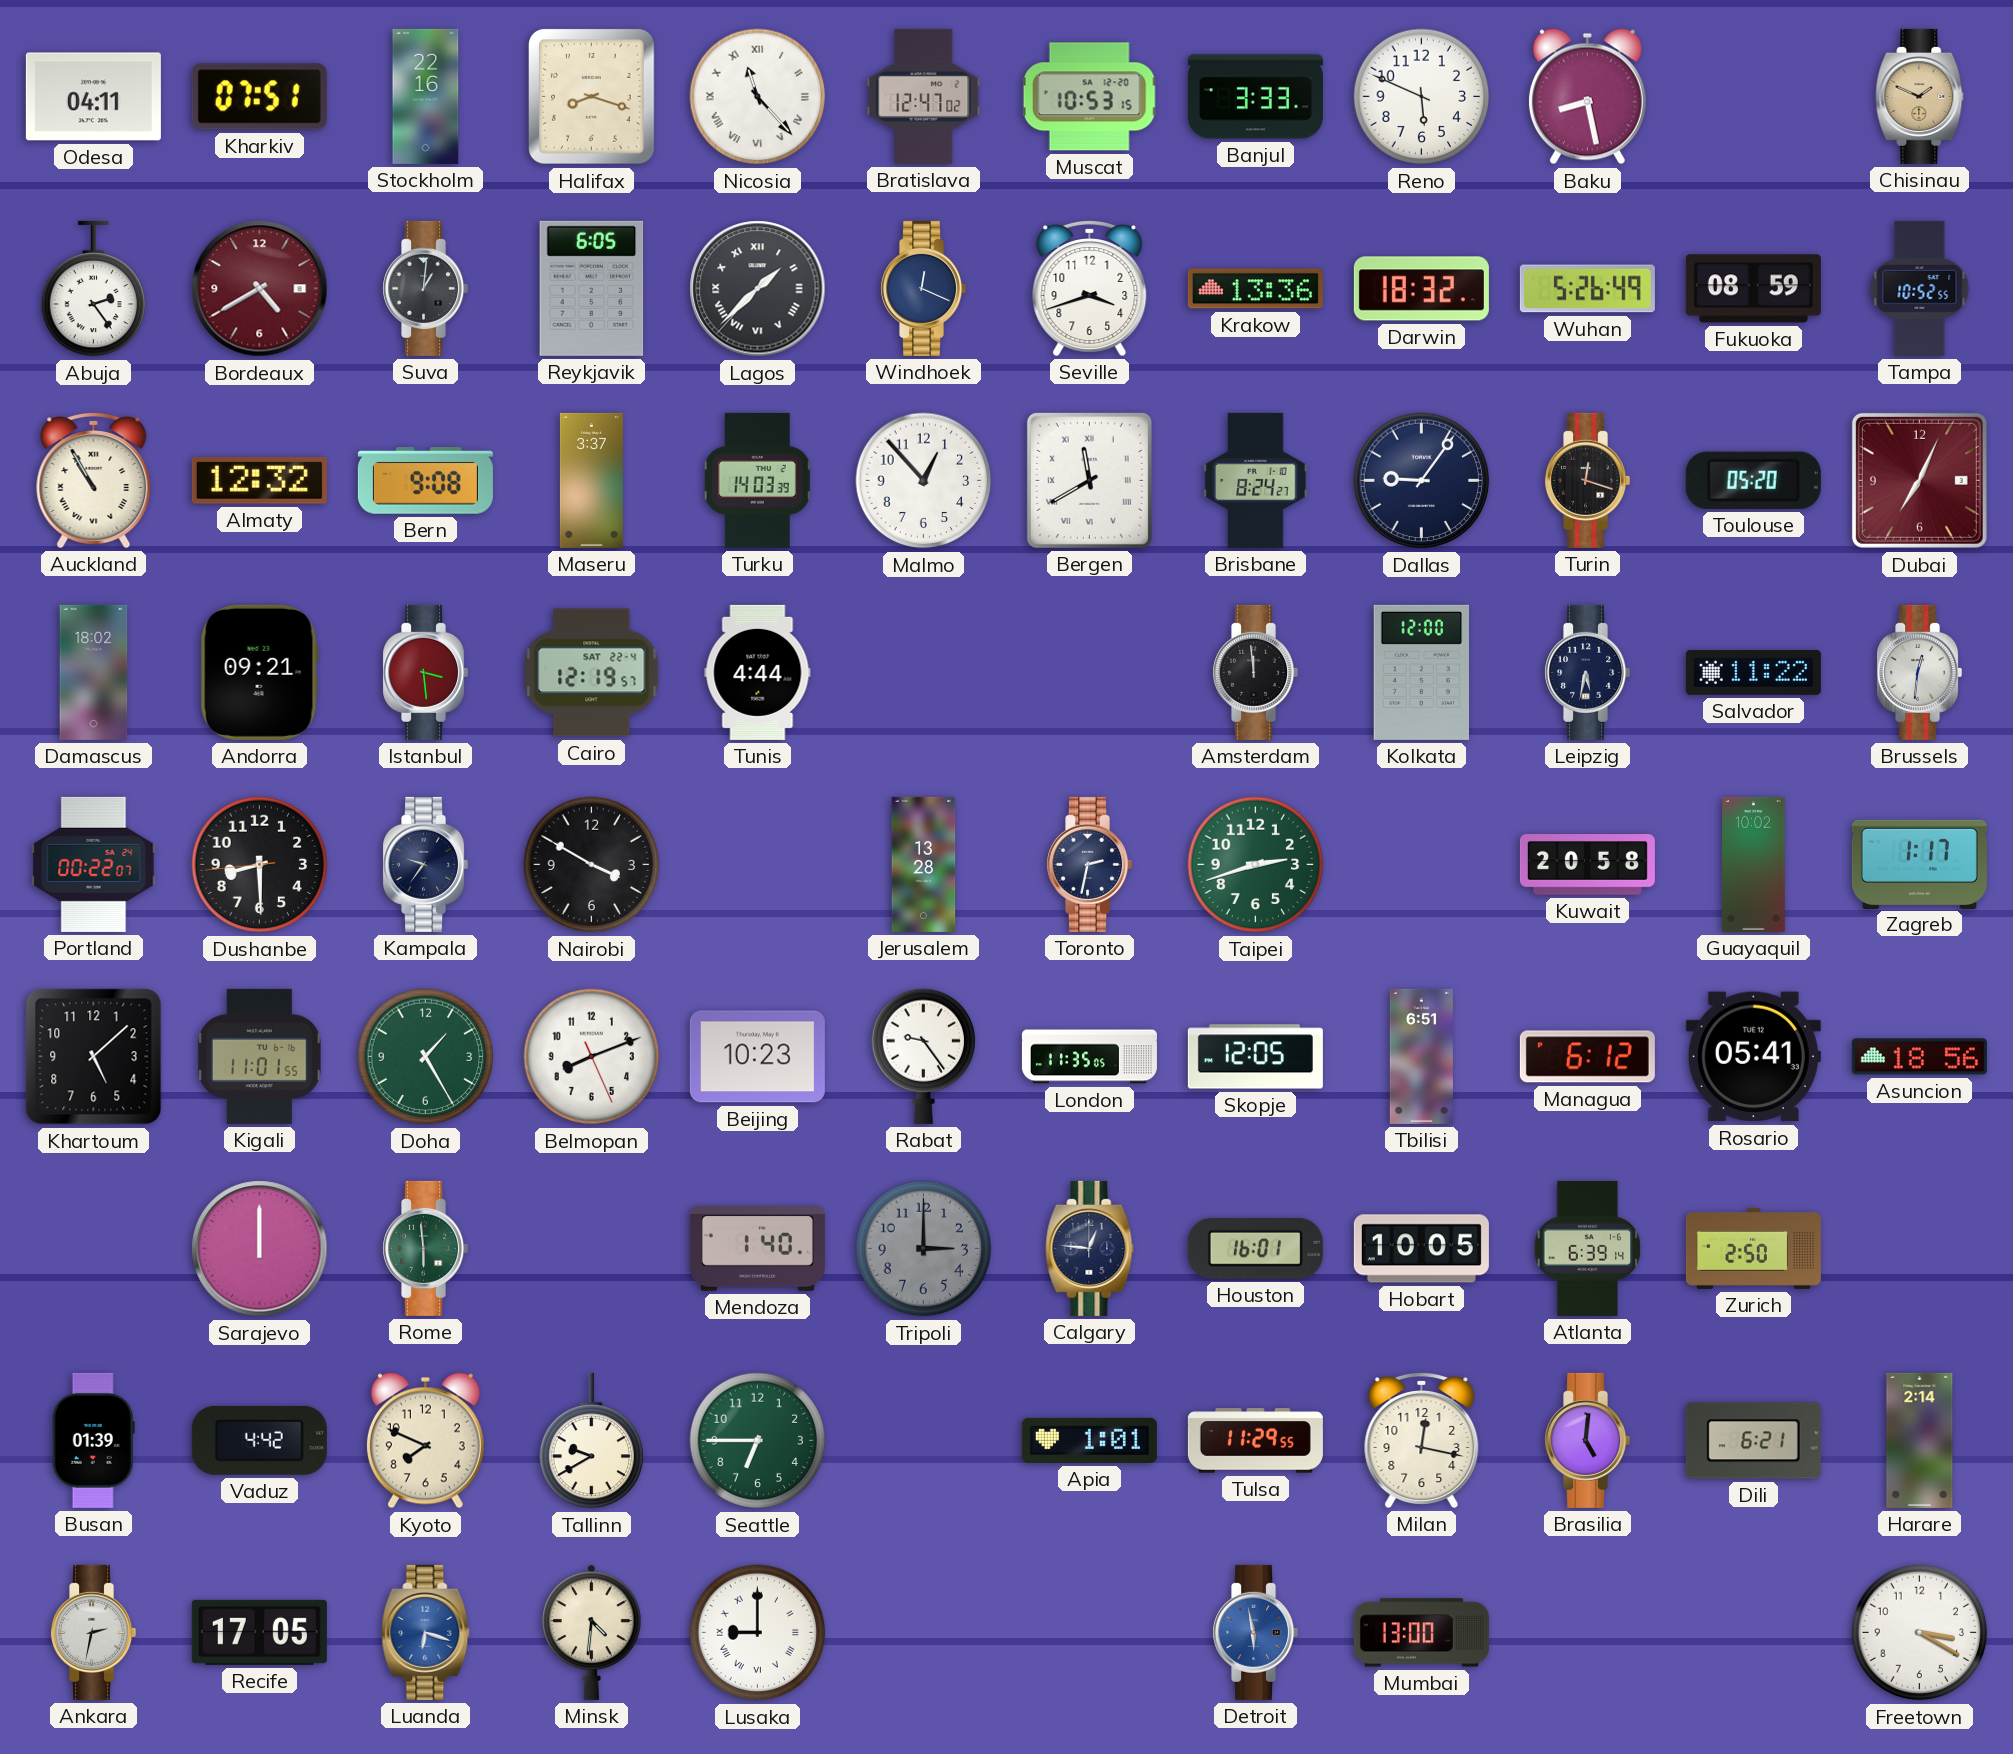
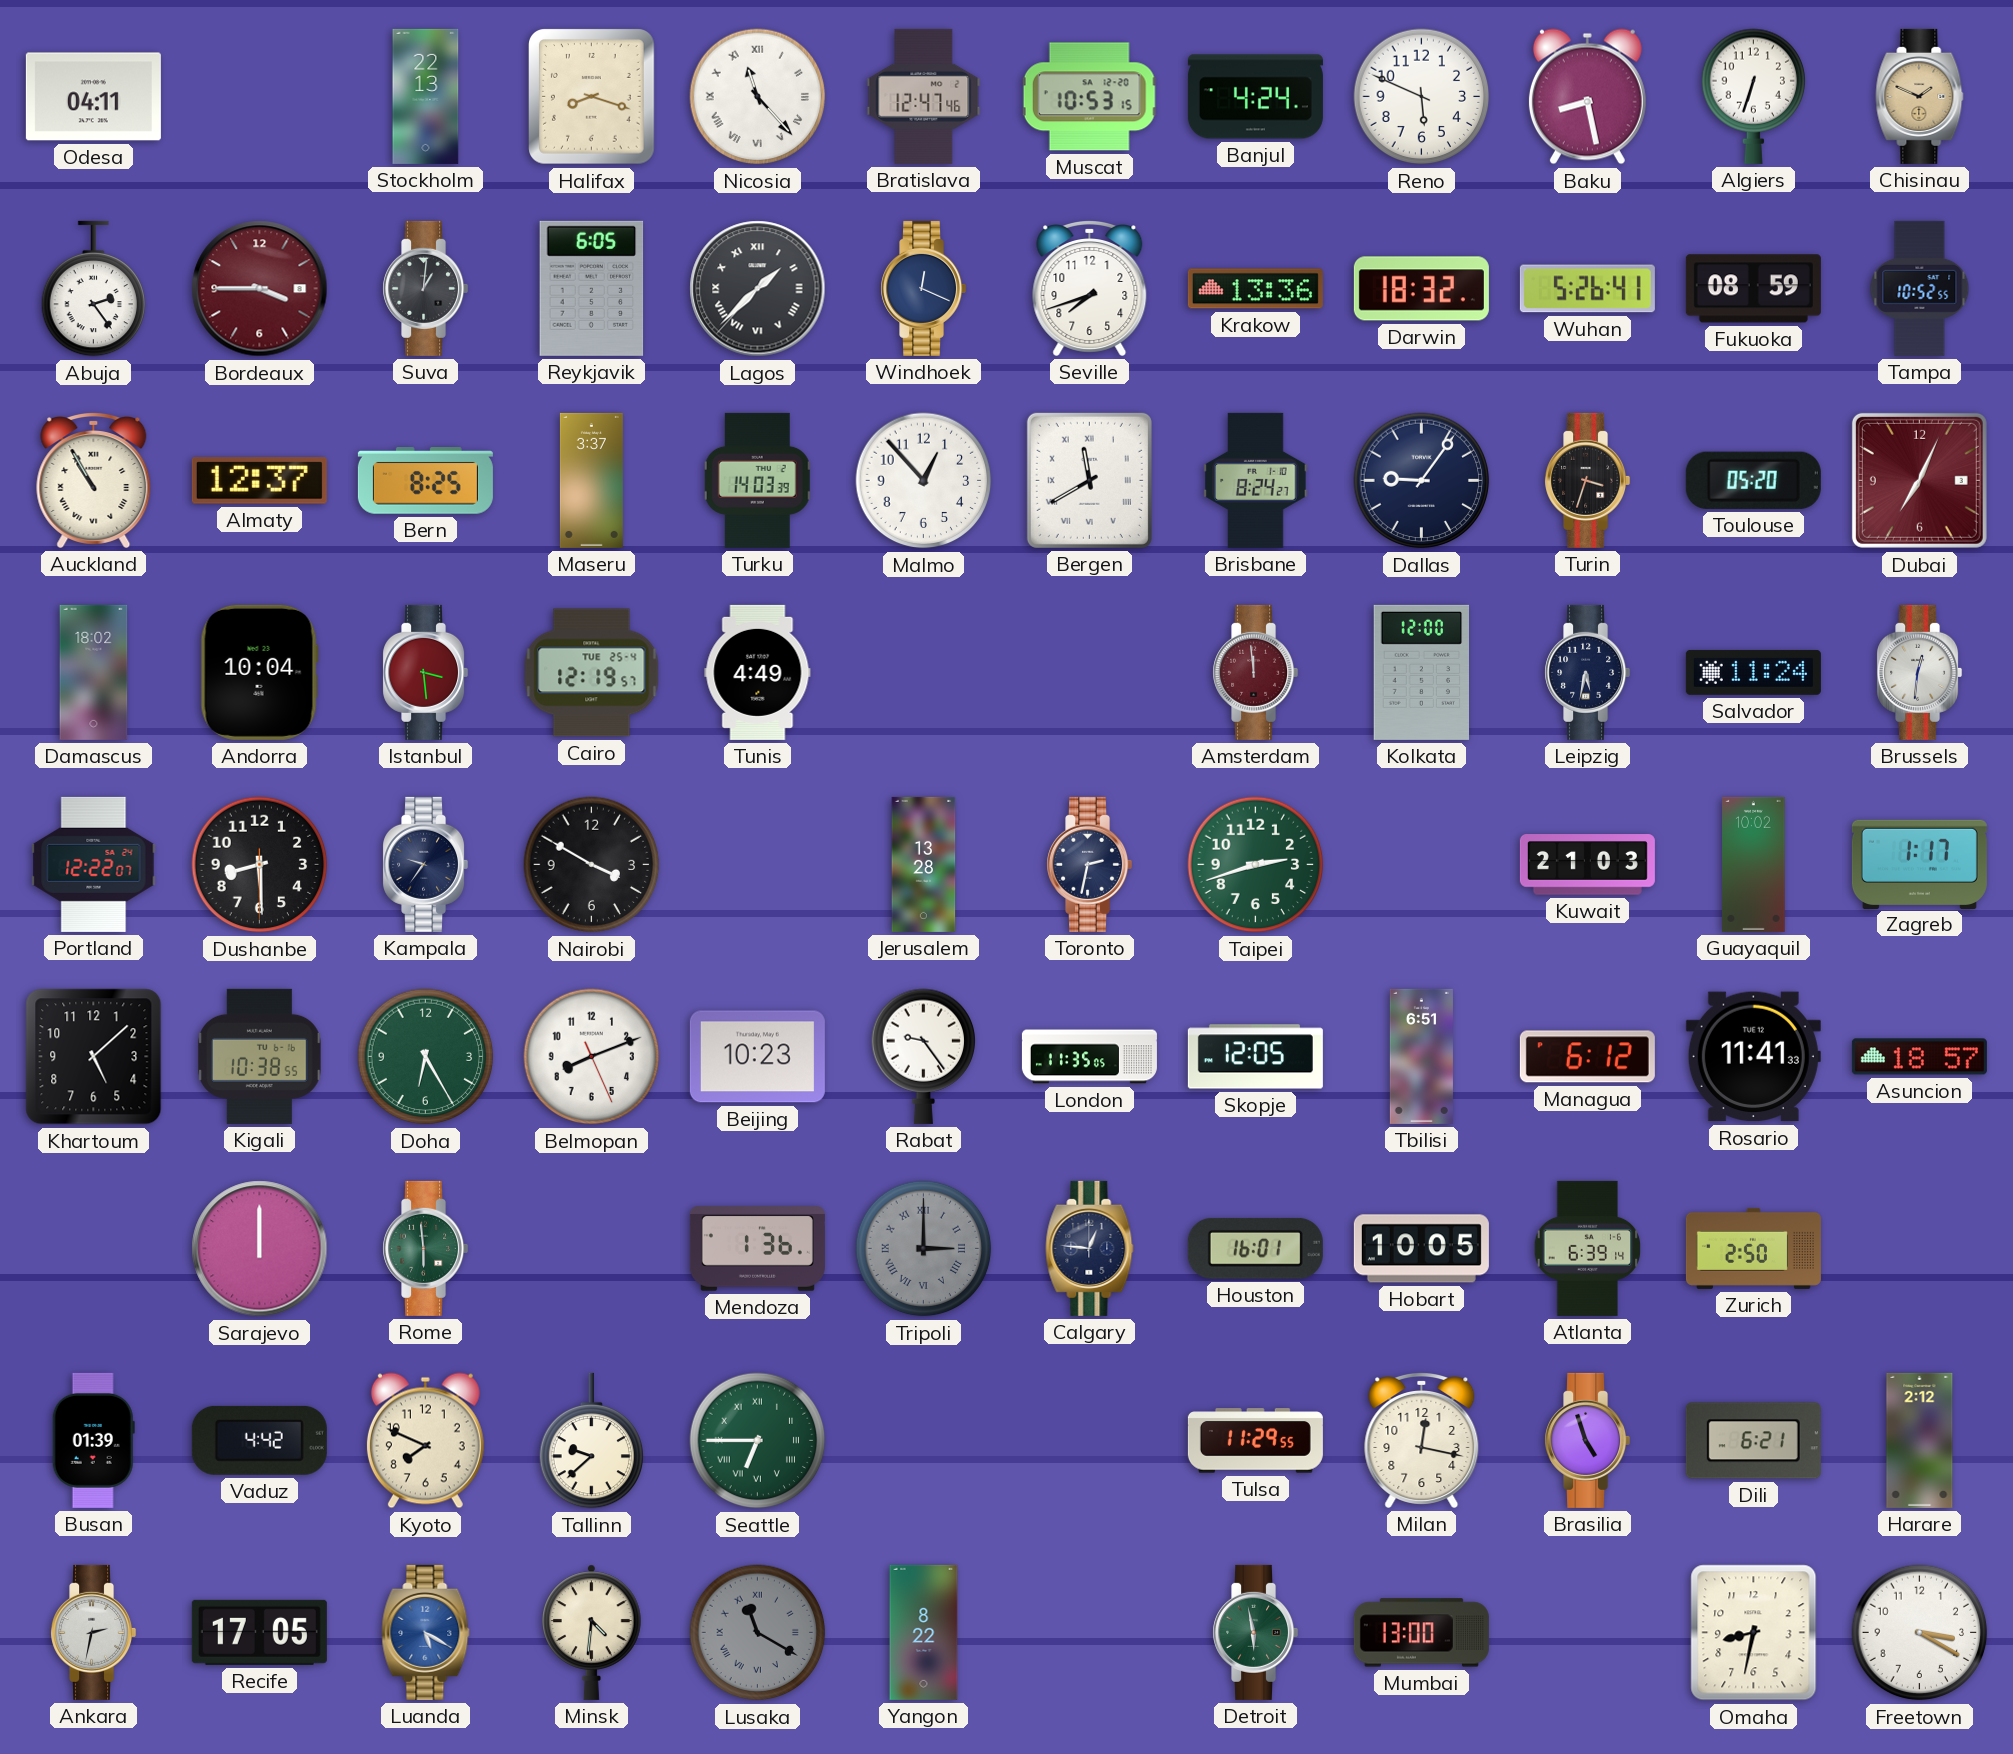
Kharkiv: 07:51 -> none (259, 97)
Stockholm: 22:16 -> 22:13 (426, 96)
Bratislava: 12:47:02 -> 12:47:46 (924, 96)
Banjul: 3:33 -> 4:24 (1255, 97)
Algiers: none -> 6:33 (1753, 96)
Bordeaux: 4:40 -> 3:45 (260, 289)
Seville: 3:42 -> 7:42 (1090, 289)
Wuhan: 5:26:49 -> 5:26:41 (1587, 289)
Almaty: 12:32 -> 12:37 (259, 481)
Bern: 9:08 -> 8:25 (425, 481)
Turin: 12:18 -> 3:33 (1588, 480)
Andorra: 09:21 -> 10:04 (259, 672)
Cairo date: SAT 22-4 -> TUE 25-4 (592, 673)
Tunis: 4:44 -> 4:49 (758, 672)
Amsterdam dial: black -> burgundy (1256, 672)
Salvador: 11:22 -> 11:24 (1753, 672)
Portland: 00:22 -> 12:22 (94, 864)
Dushanbe: 8:29:44 -> 8:29:30 (260, 865)
Kuwait: 20:58 -> 21:03 (1587, 865)
Kigali: 11:01 -> 10:38 (260, 1056)
Doha: 1:25 -> 6:25 (426, 1057)
Rosario: 05:41 -> 11:41 (1753, 1057)
Asuncion: 18:56 -> 18:57 (1919, 1057)
Mendoza: 1:40 -> 1:36 (757, 1249)
Tripoli numerals: Arabic -> Roman (924, 1249)
Tallinn: 9:40 -> 9:38 (591, 1441)
Seattle numerals: Arabic -> Roman (758, 1441)
Apia: 1:01 -> none (1089, 1440)
Brasilia: 5:01 -> 4:57 (1588, 1440)
Harare: 2:14 -> 2:12 (1920, 1440)
Luanda: 6:18 -> 5:20 (426, 1632)
Lusaka: 9:00 -> 11:20 (758, 1633)
Lusaka dial: white -> grey (758, 1633)
Yangon: none -> 8:22 (924, 1632)
Detroit dial: blue -> green (1256, 1632)
Omaha: none -> 8:32 (1754, 1633)
